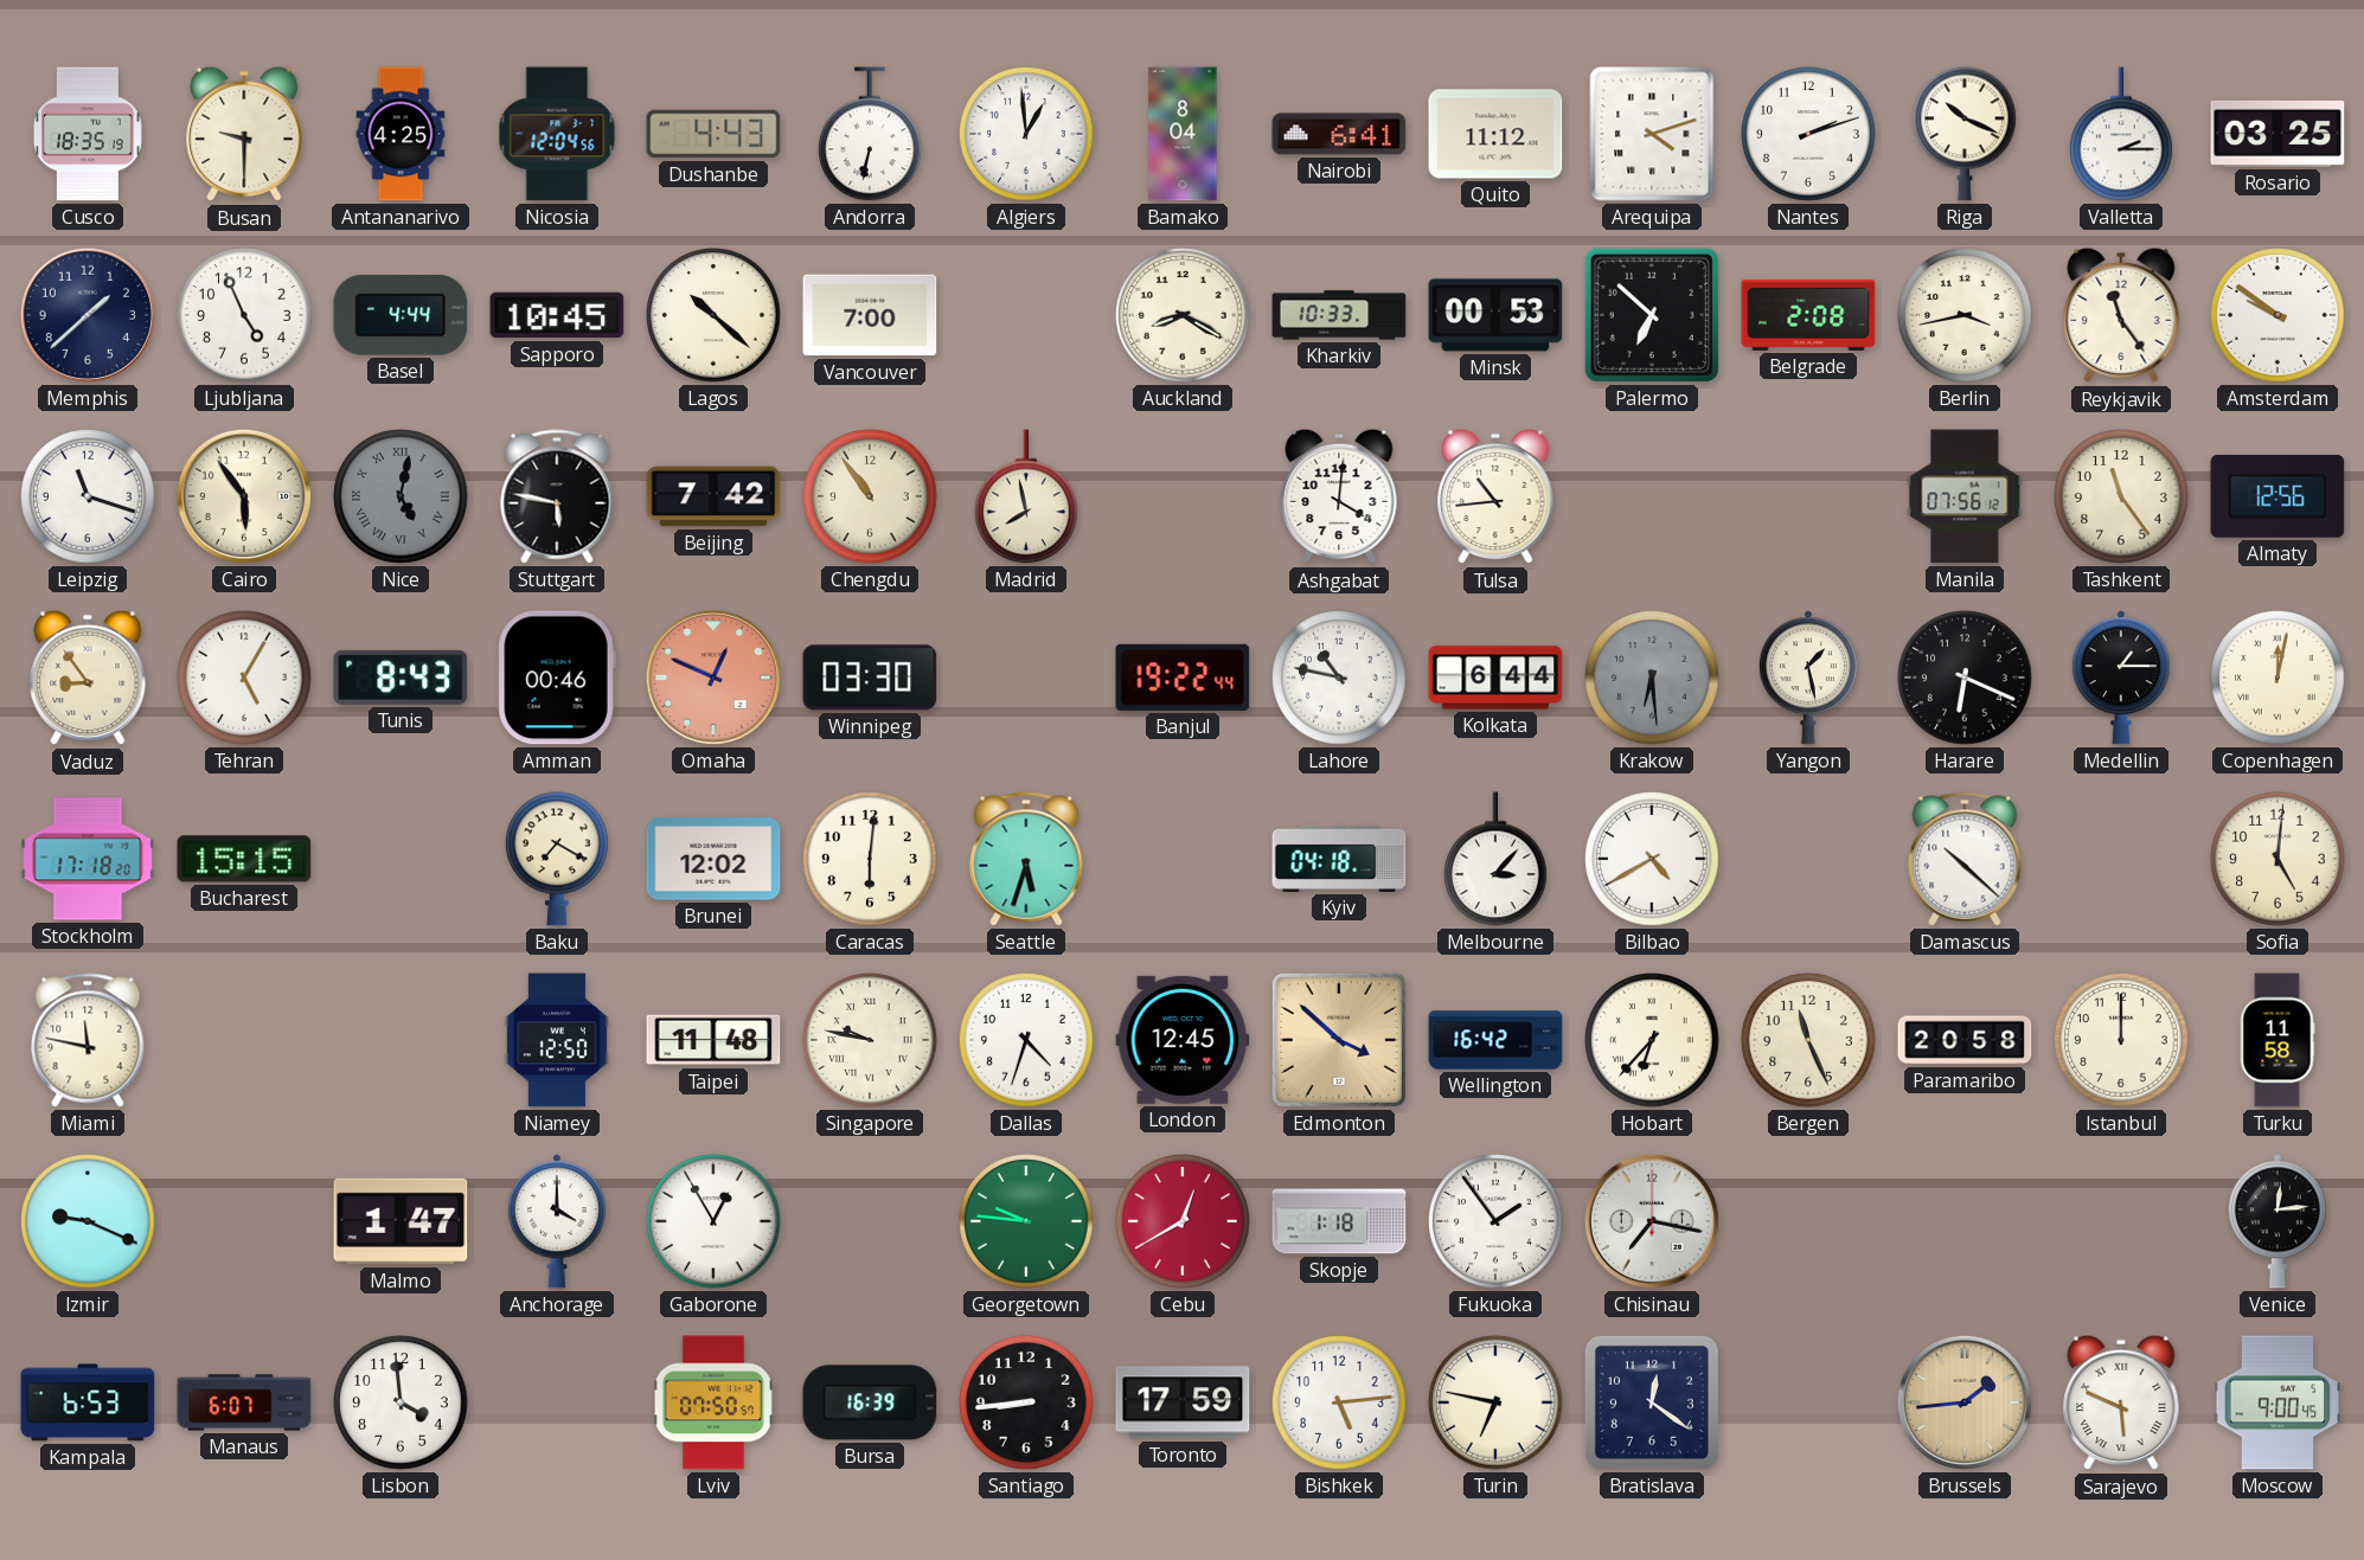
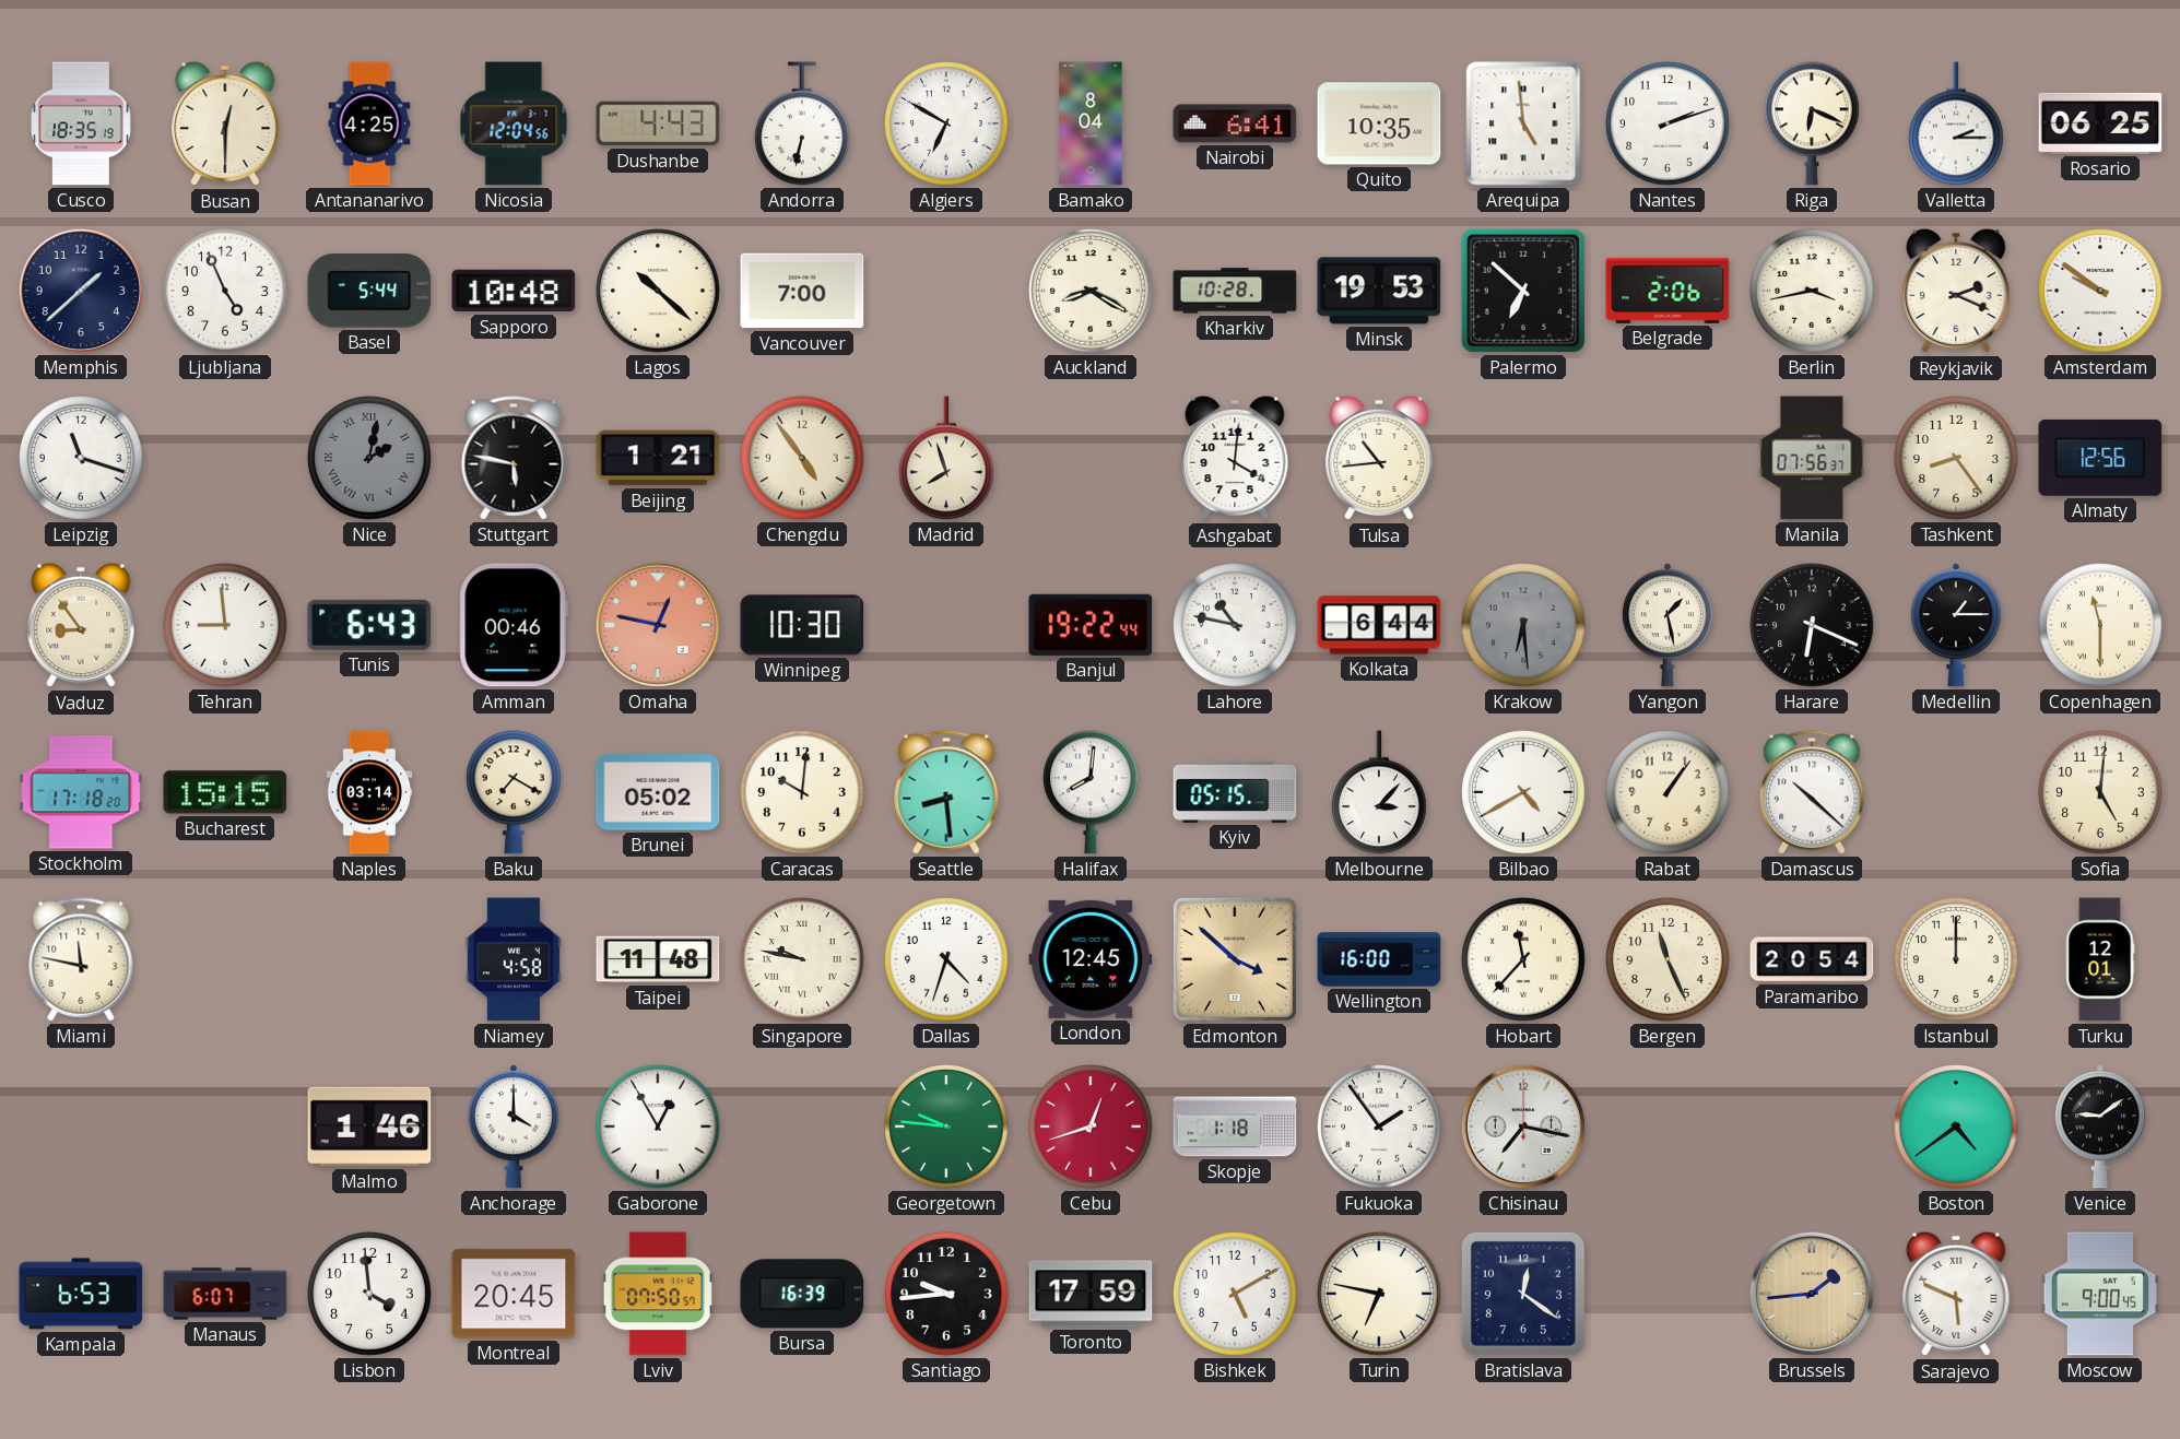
Busan: 9:30 -> 12:30 (225, 123)
Algiers: 12:59 -> 6:50 (946, 123)
Quito: 11:12 -> 10:35 (1379, 123)
Arequipa: 4:12 -> 4:59 (1523, 123)
Riga: 10:19 -> 6:19 (1813, 123)
Rosario: 03:25 -> 06:25 (2100, 123)
Basel: 4:44 -> 5:44 (369, 291)
Sapporo: 10:45 -> 10:48 (514, 291)
Kharkiv: 10:33 -> 10:28 (1235, 291)
Minsk: 00:53 -> 19:53 (1379, 291)
Belgrade: 2:08 -> 2:06 (1668, 291)
Reykjavik: 11:24 -> 2:19 (1956, 291)
Cairo: 5:54 -> none (244, 496)
Nice: 5:02 -> 2:02 (369, 458)
Beijing: 7:42 -> 1:21 (658, 458)
Chengdu: 10:54 -> 4:54 (802, 458)
Madrid: 7:58 -> 7:57 (947, 458)
Manila: 07:56:12 -> 07:56:37 (1812, 458)
Tashkent: 11:24 -> 8:24 (1956, 458)
Tehran: 5:05 -> 8:59 (225, 625)
Tunis: 8:43 -> 6:43 (369, 625)
Omaha: 12:49 -> 12:47 (658, 625)
Winnipeg: 03:30 -> 10:30 (802, 625)
Copenhagen: 12:02 -> 11:30 (2100, 625)
Naples: none -> 03:14 (369, 792)
Brunei: 12:02 -> 05:02 (658, 792)
Caracas: 6:01 -> 10:01 (802, 792)
Seattle: 5:33 -> 8:29 (946, 792)
Halifax: none -> 8:01 (1092, 792)
Kyiv: 04:18 -> 05:15 (1235, 792)
Rabat: none -> 1:06 (1668, 792)
Niamey: 12:50 -> 4:58 (514, 959)
Wellington: 16:42 -> 16:00 (1379, 959)
Hobart: 6:37 -> 11:37 (1523, 959)
Paramaribo: 20:58 -> 20:54 (1812, 959)
Turku: 11:58 -> 12:01 (2100, 959)
Izmir: 9:19 -> none (88, 1221)
Malmo: 1:47 -> 1:46 (369, 1127)
Cebu: 12:40 -> 12:42 (1091, 1127)
Boston: none -> 4:39 (1956, 1127)
Venice: 12:14 -> 9:09 (2100, 1127)
Montreal: none -> 20:45 (514, 1294)
Santiago: 8:44 -> 9:44 (946, 1294)
Bishkek: 5:14 -> 5:10 (1235, 1294)
